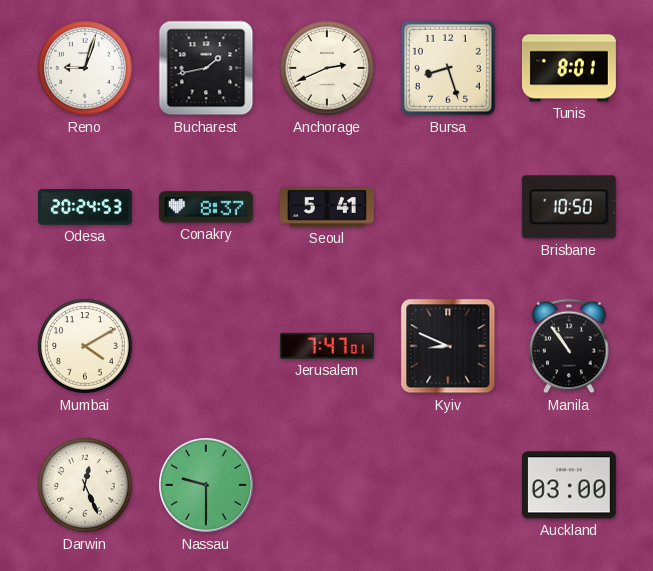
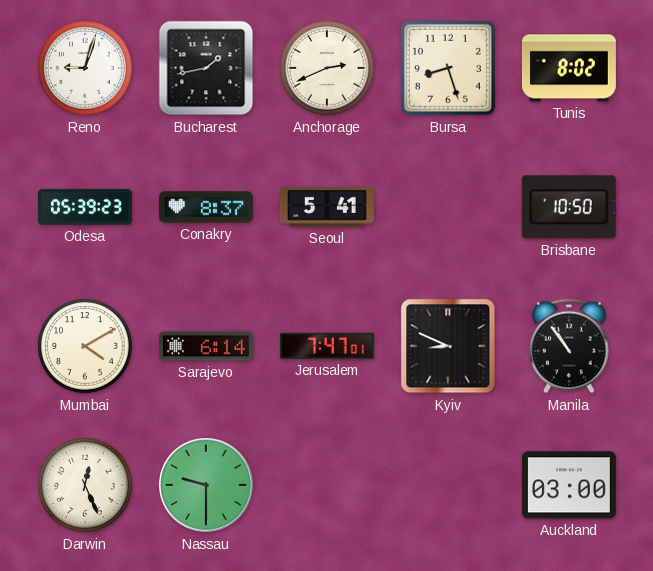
Tunis: 8:01 -> 8:02 (569, 68)
Odesa: 20:24 -> 05:39 (85, 207)
Sarajevo: none -> 6:14 (206, 346)
